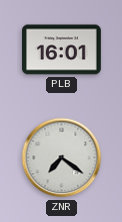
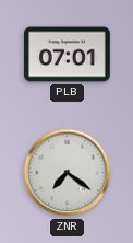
PLB: 16:01 -> 07:01 (68, 55)
